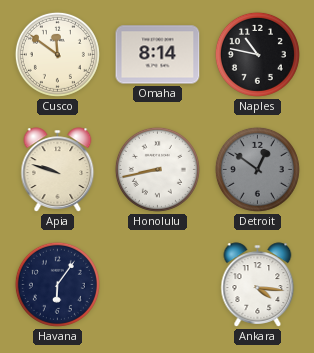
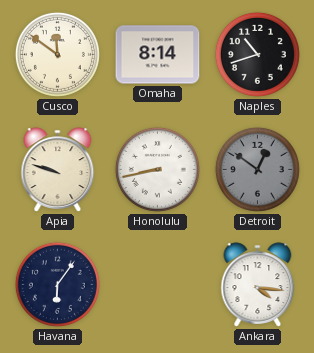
Naples: 10:47 -> 10:42 (257, 54)
